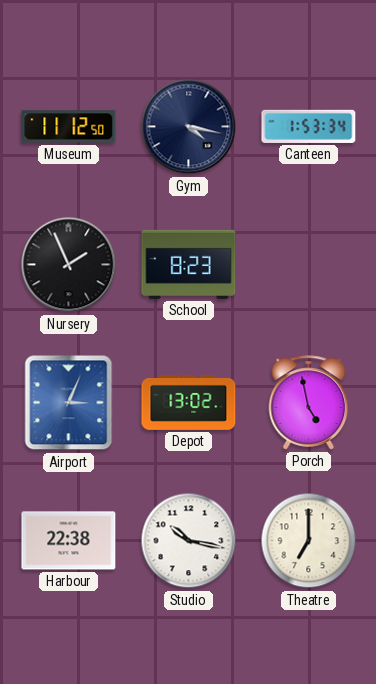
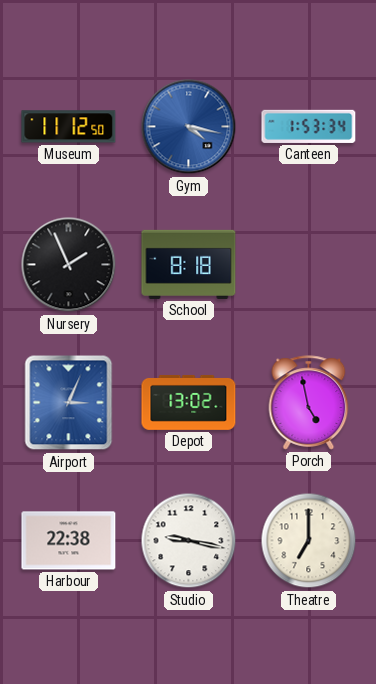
Gym dial: navy -> blue (189, 127)
School: 8:23 -> 8:18 (189, 264)
Studio: 10:17 -> 9:17 (189, 541)
